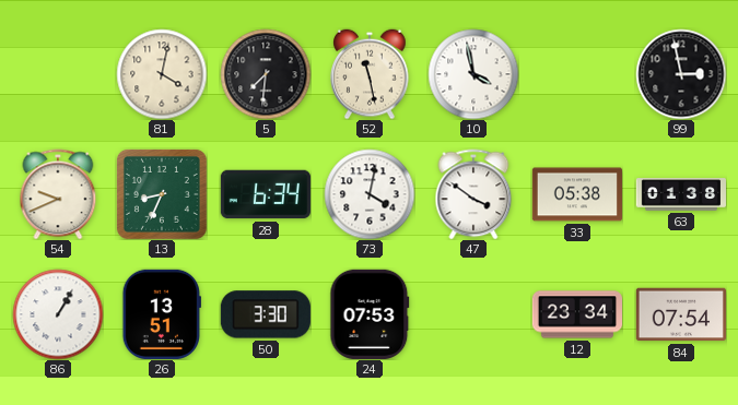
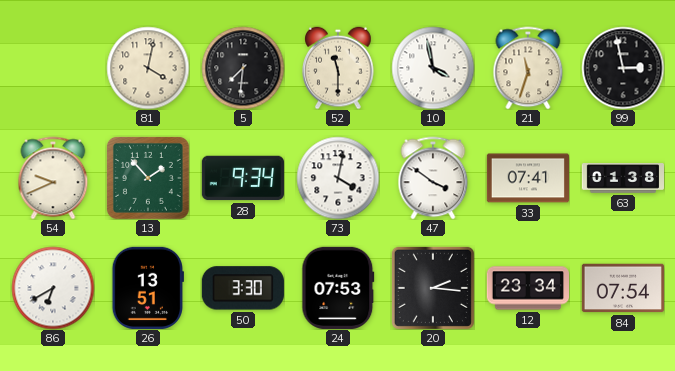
52: 11:28 -> 11:30 (338, 68)
21: none -> 11:33 (528, 68)
13: 8:34 -> 1:53 (148, 178)
28: 6:34 -> 9:34 (243, 178)
33: 05:38 -> 07:41 (527, 178)
86: 1:05 -> 6:40 (53, 288)
20: none -> 2:16 (433, 288)
